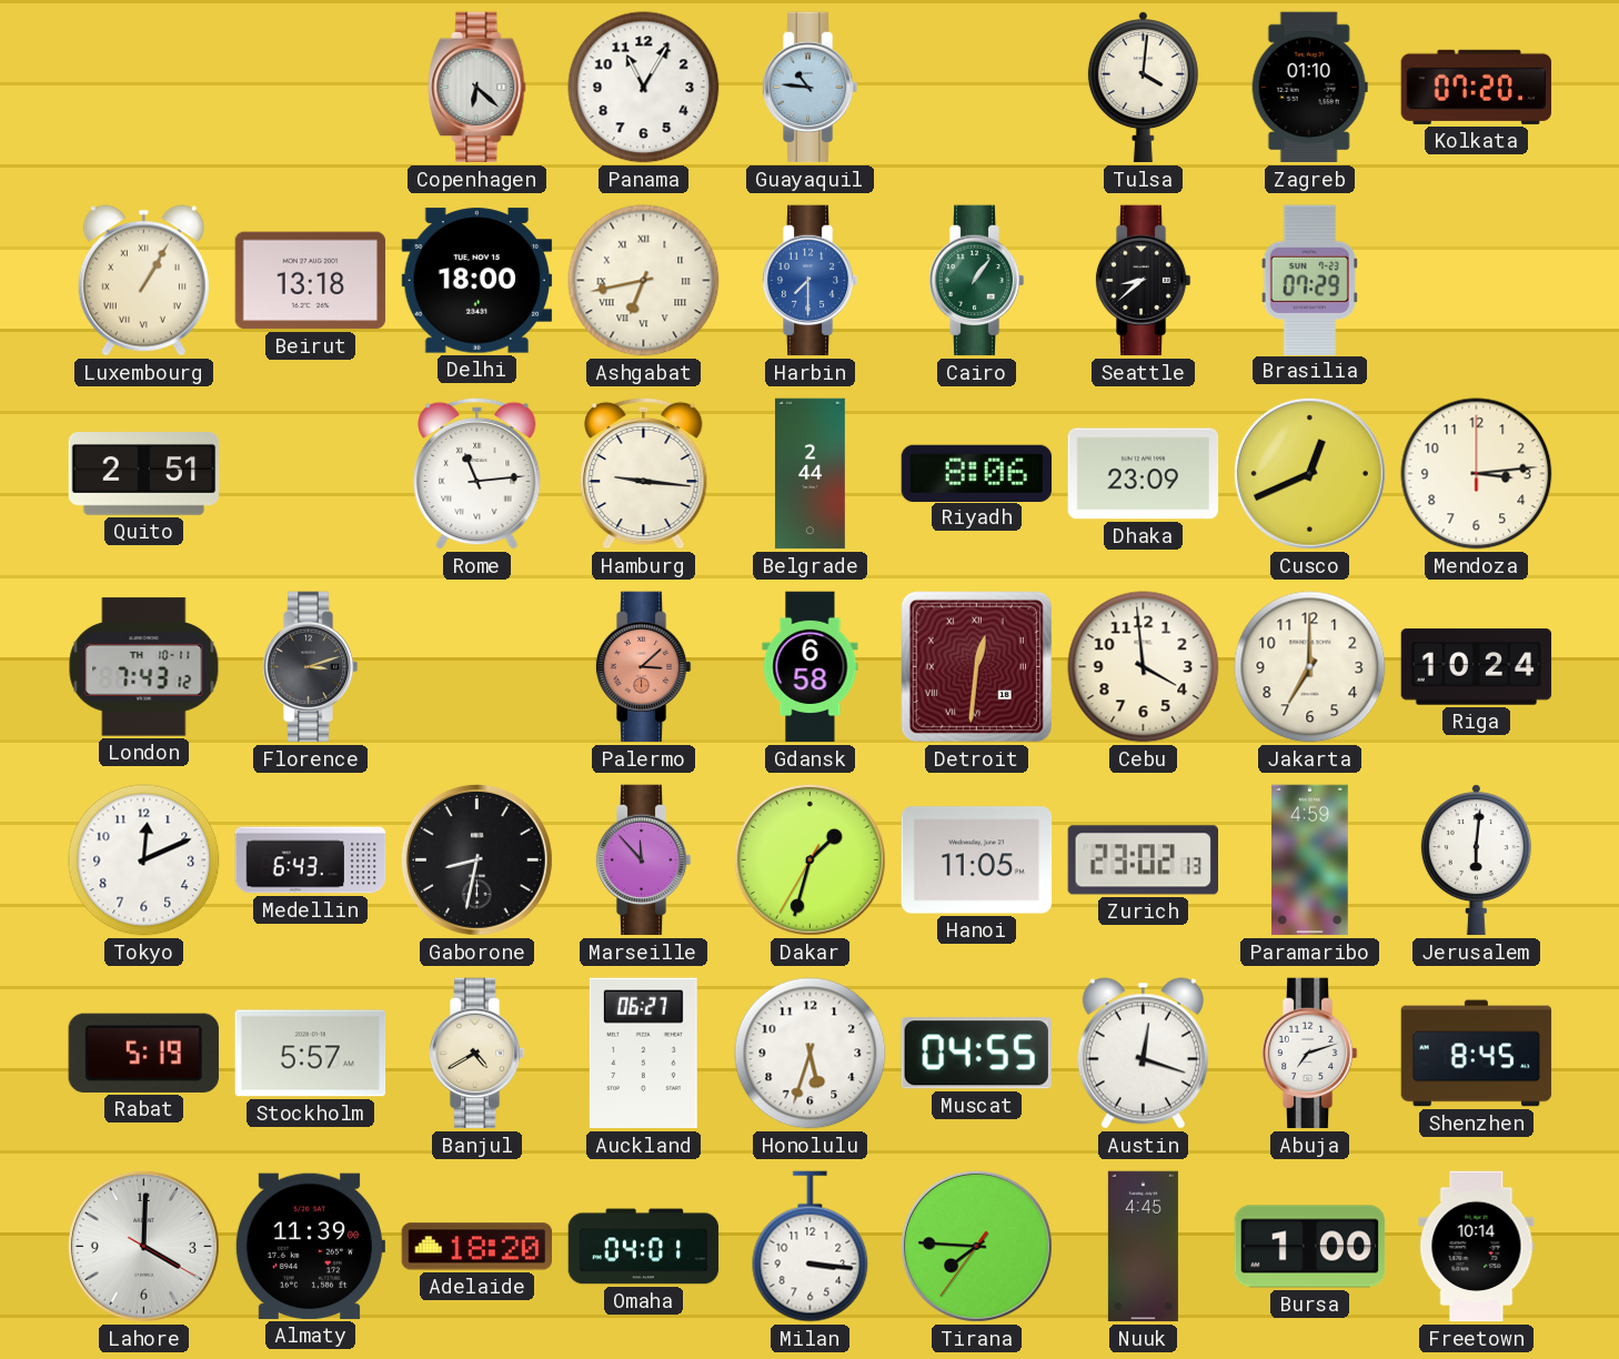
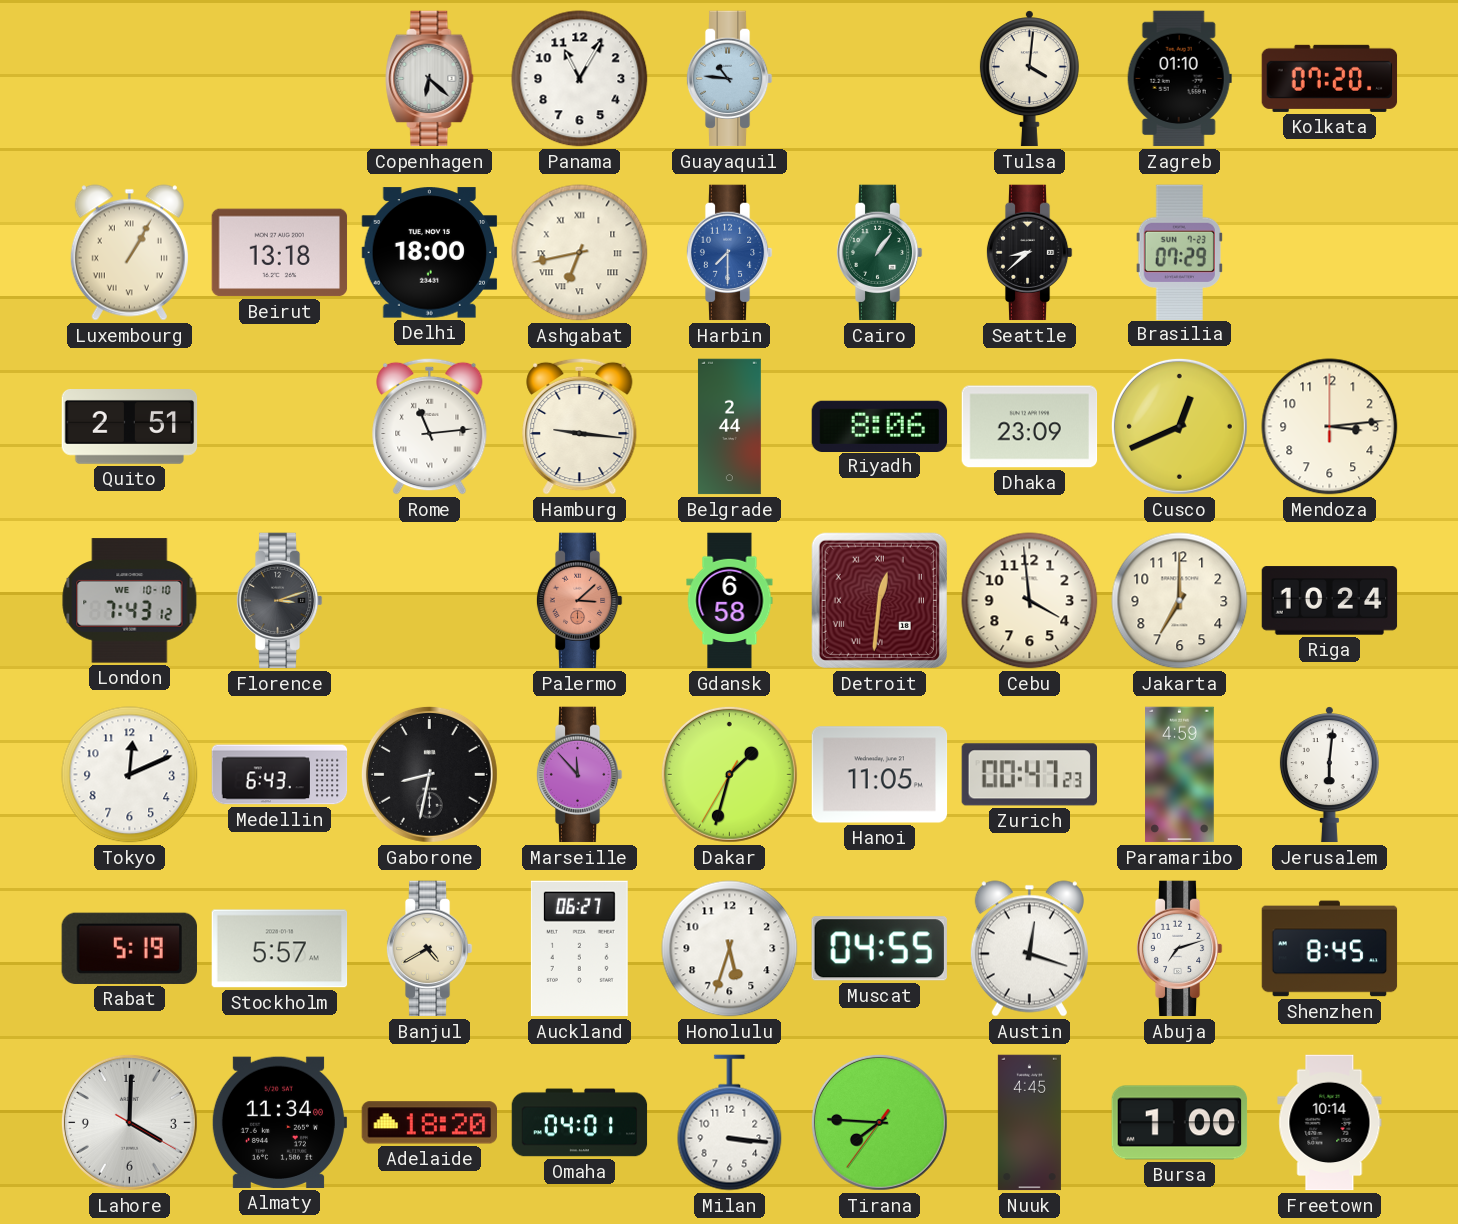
London date: TH 10-11 -> WE 10-10 (130, 601)
Zurich: 23:02 -> 00:47 (1029, 775)
Almaty: 11:39 -> 11:34 (278, 1122)
